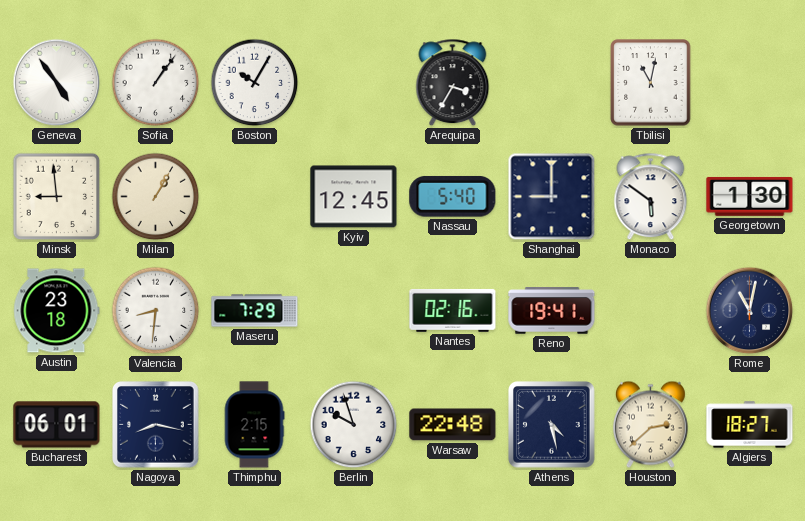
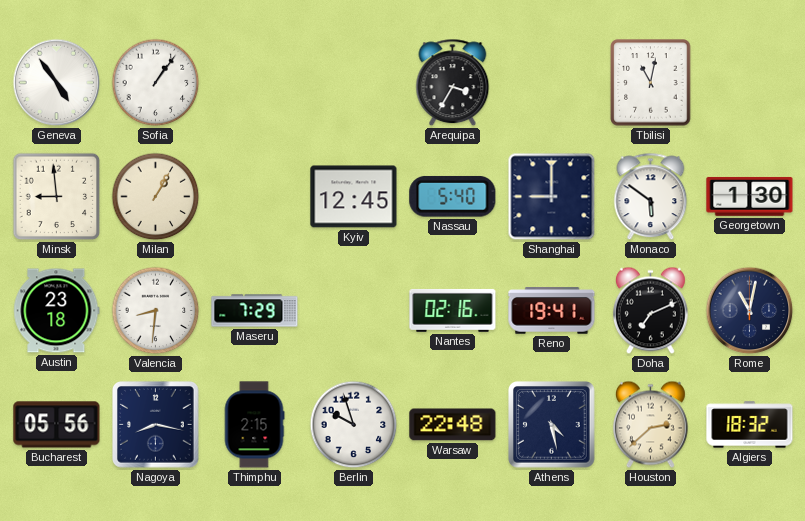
Boston: 10:05 -> none (255, 83)
Doha: none -> 7:11 (650, 311)
Bucharest: 06:01 -> 05:56 (57, 425)
Algiers: 18:27 -> 18:32 (750, 425)
